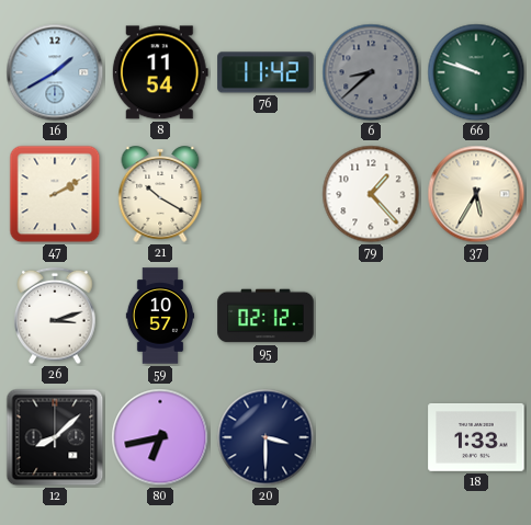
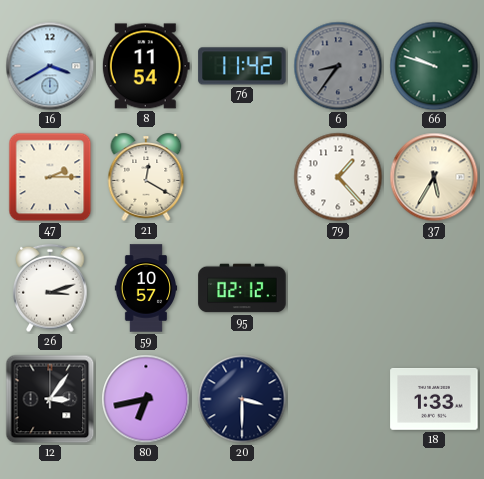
16: 1:40 -> 3:40 (50, 66)
6: 8:38 -> 8:36 (338, 66)
47: 2:10 -> 2:15 (50, 177)
21: 10:20 -> 12:20 (146, 177)
12: 8:08 -> 3:06 (50, 399)
